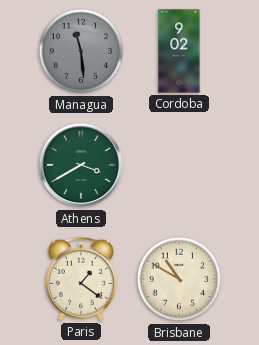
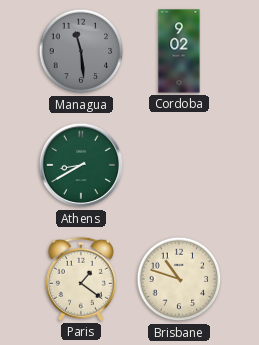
Athens: 3:40 -> 8:40 (81, 165)
Brisbane: 10:50 -> 10:48 (179, 279)
